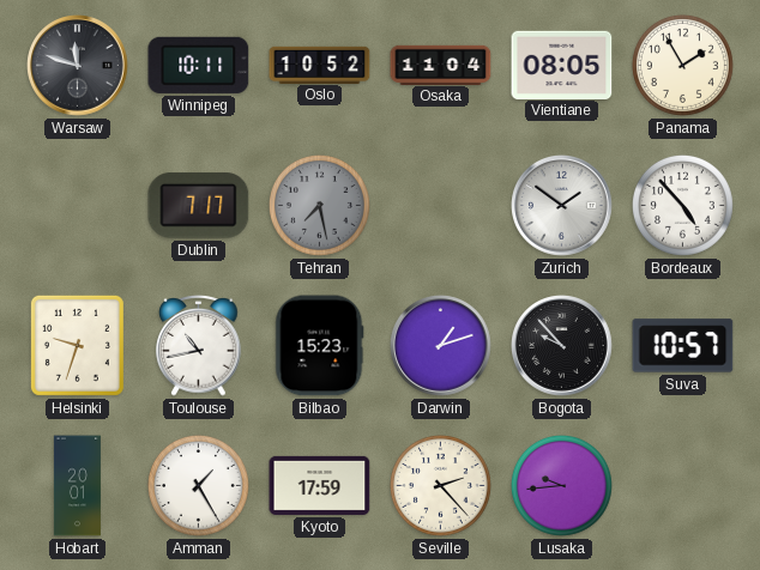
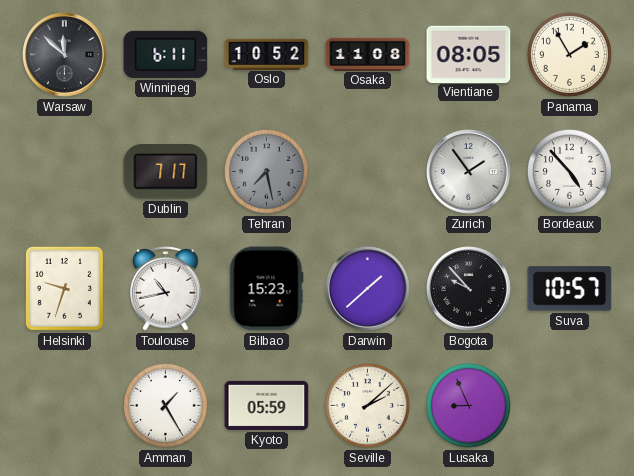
Warsaw: 11:48 -> 11:52 (65, 55)
Winnipeg: 10:11 -> 6:11 (166, 54)
Osaka: 11:04 -> 11:08 (368, 54)
Zurich: 1:51 -> 1:54 (469, 172)
Darwin: 1:12 -> 1:38 (368, 289)
Hobart: 20:01 -> none (77, 486)
Kyoto: 17:59 -> 05:59 (267, 405)
Seville: 2:23 -> 2:08 (367, 405)
Lusaka: 9:44 -> 8:56 (468, 405)
